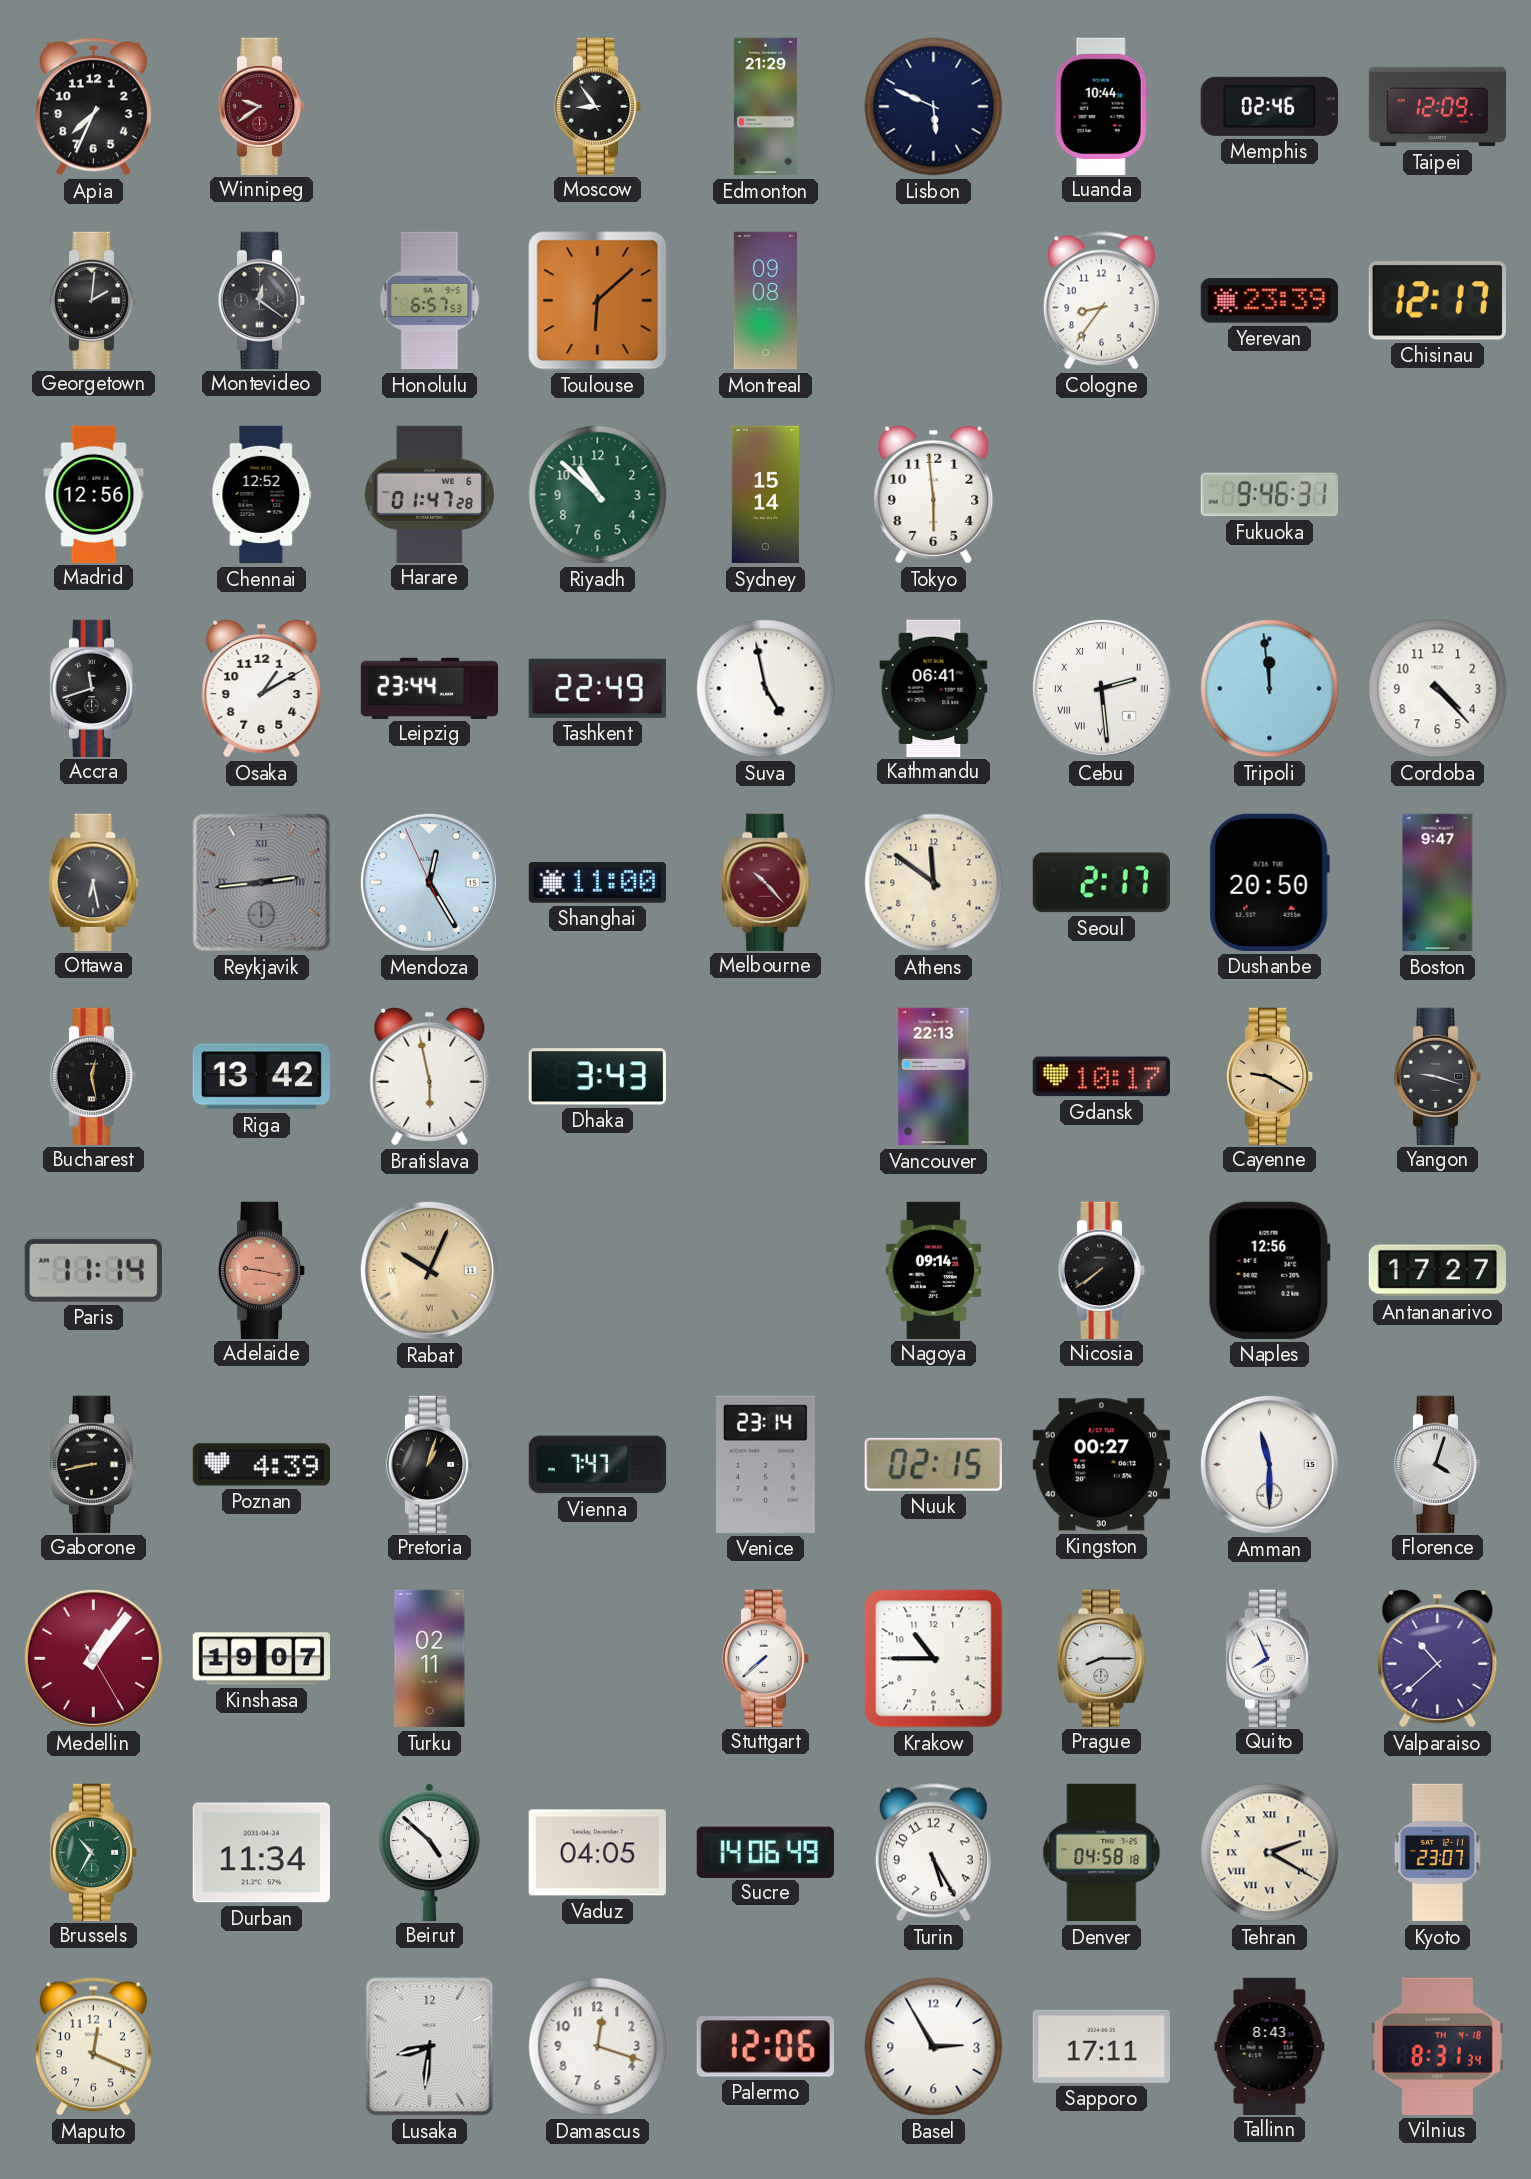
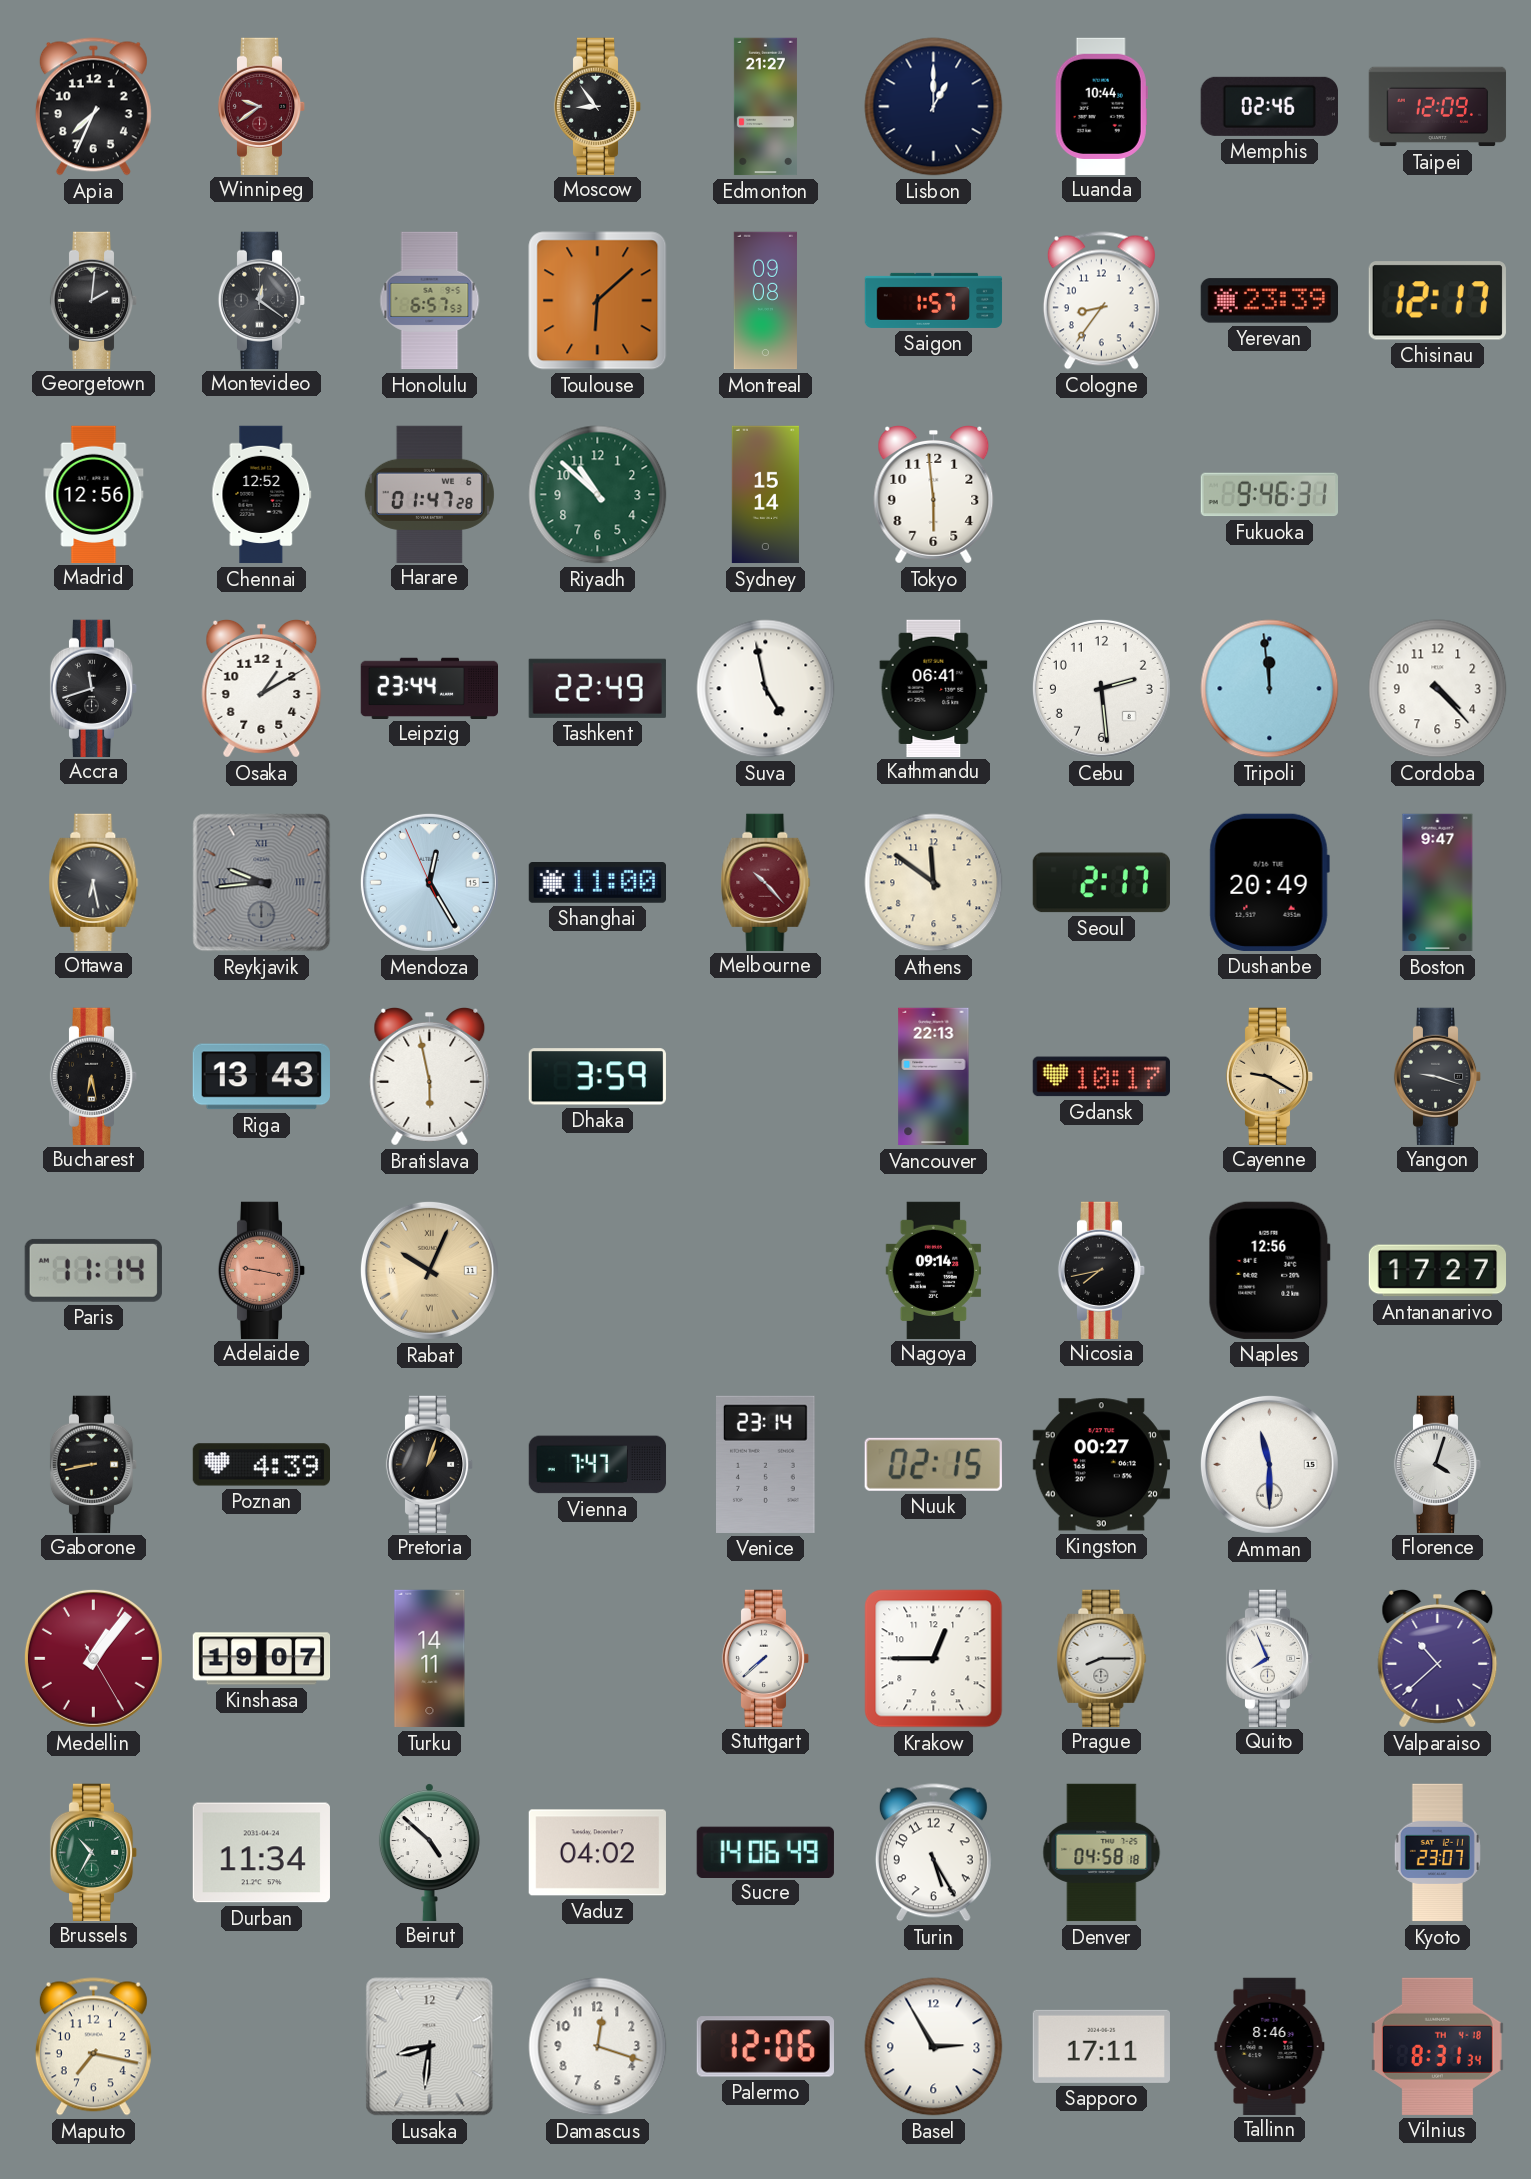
Edmonton: 21:29 -> 21:27 (765, 107)
Lisbon: 5:49 -> 1:00 (934, 107)
Saigon: none -> 1:57 (934, 300)
Cebu numerals: Roman -> Arabic (1101, 688)
Reykjavik: 2:44 -> 9:44 (262, 883)
Dushanbe: 20:50 -> 20:49 (1269, 882)
Bucharest: 12:28 -> 6:28 (94, 1076)
Riga: 13:42 -> 13:43 (261, 1077)
Dhaka: 3:43 -> 3:59 (597, 1077)
Nicosia: 7:39 -> 7:43 (1102, 1270)
Turku: 02:11 -> 14:11 (430, 1659)
Krakow: 10:45 -> 12:45 (934, 1659)
Vaduz: 04:05 -> 04:02 (597, 1853)
Tehran: 2:20 -> none (1270, 1853)
Maputo: 12:19 -> 7:17 (93, 2047)
Tallinn: 8:43 -> 8:46 (1270, 2046)
